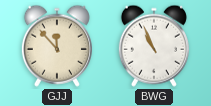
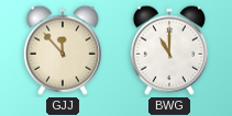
BWG: 10:56 -> 11:00 (169, 50)
